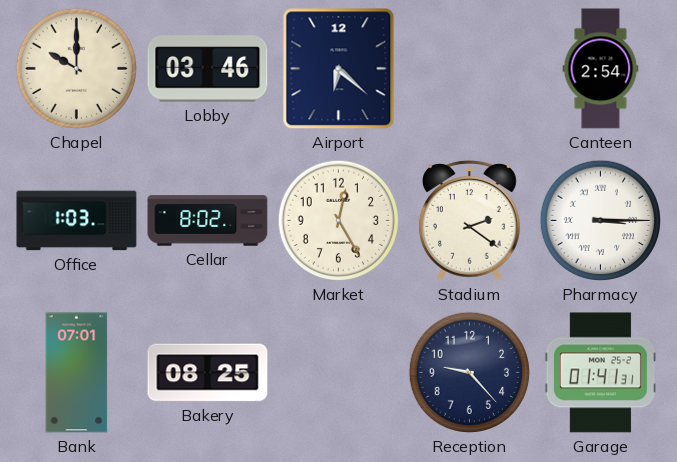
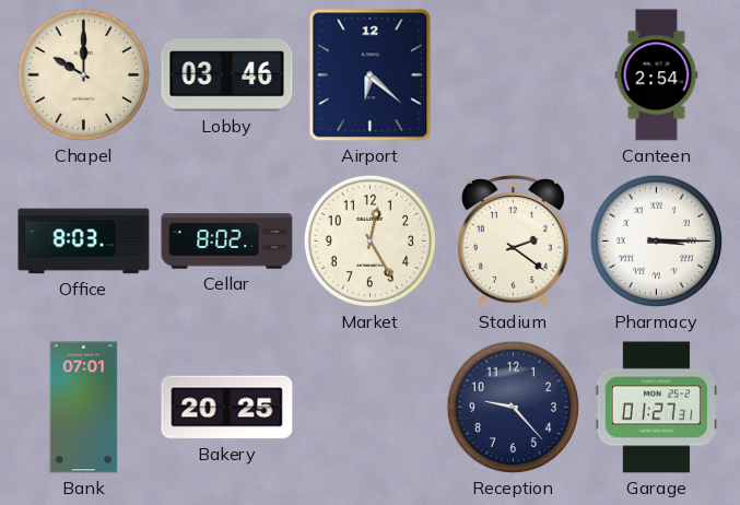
Office: 1:03 -> 8:03 (84, 242)
Bakery: 08:25 -> 20:25 (227, 408)
Garage: 01:41 -> 01:27 (656, 408)
